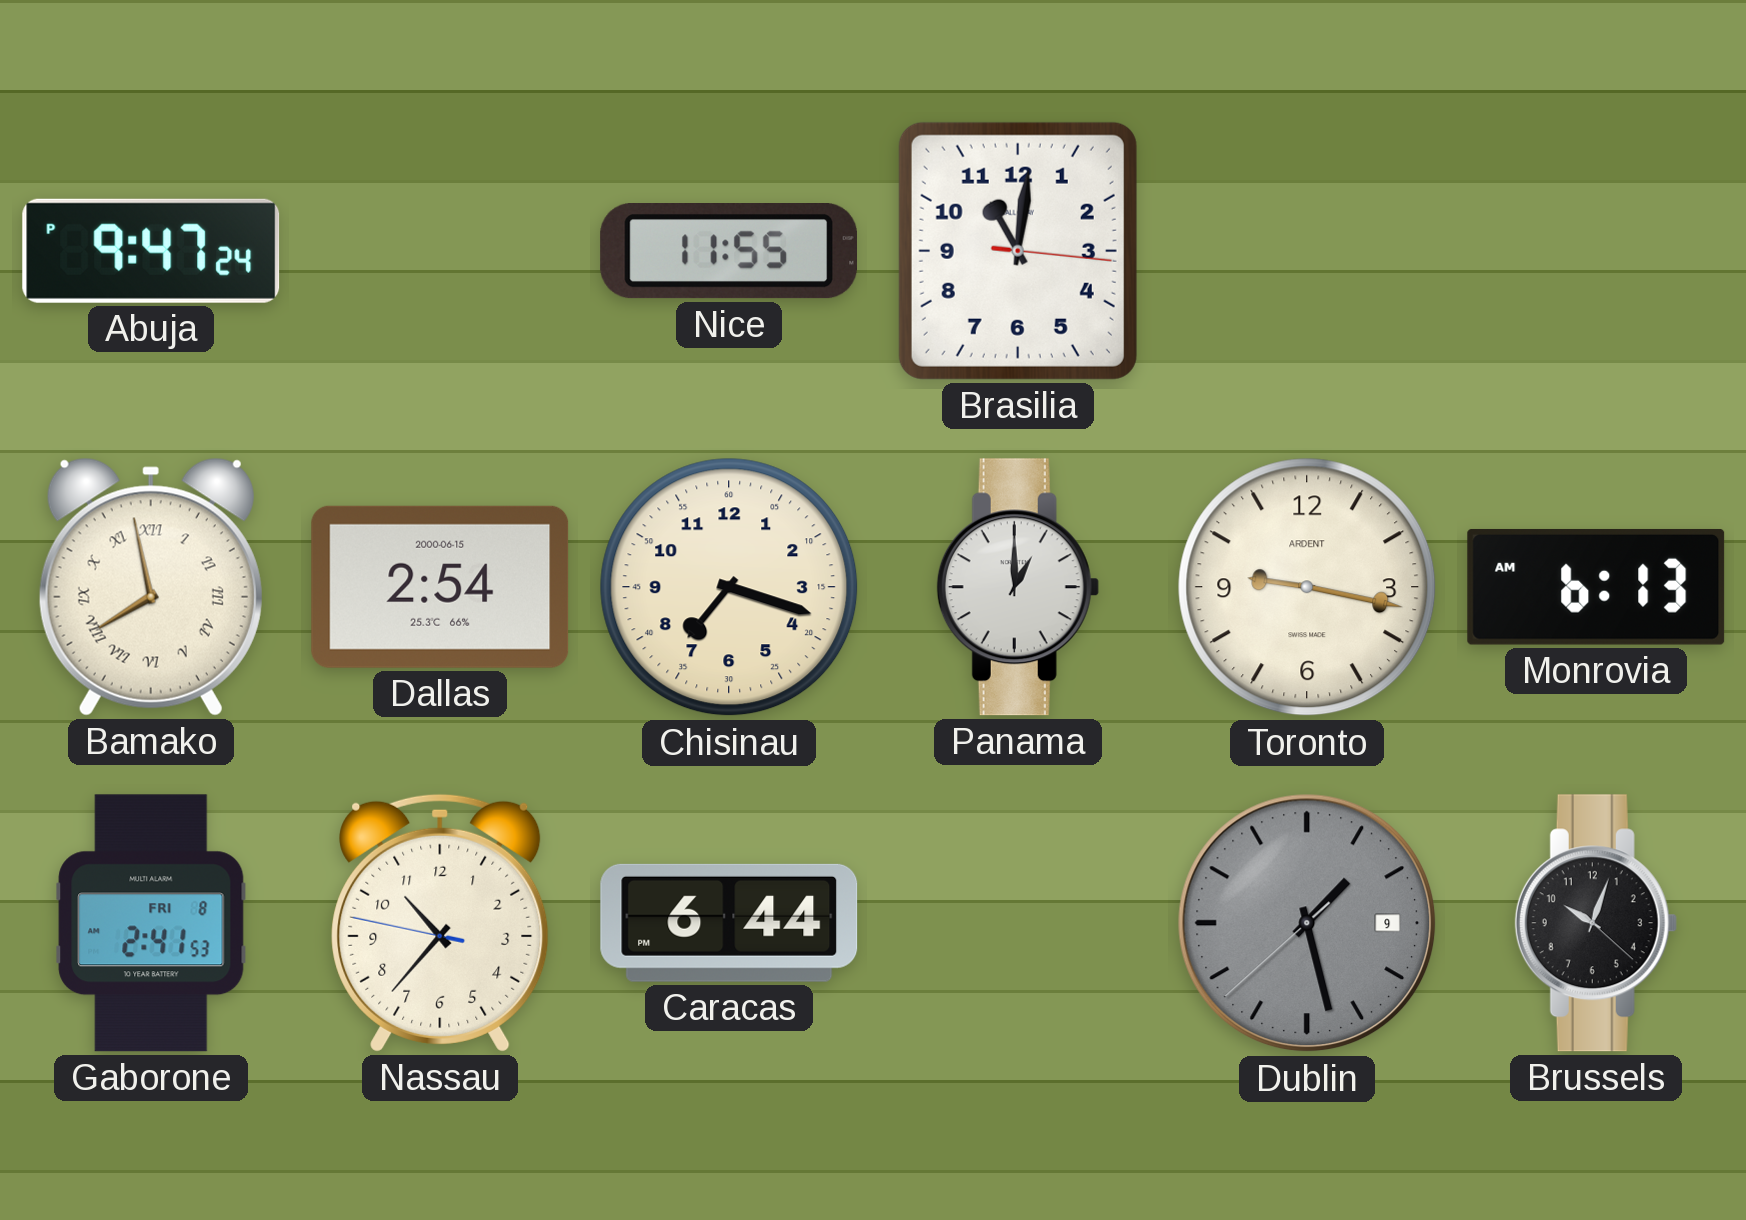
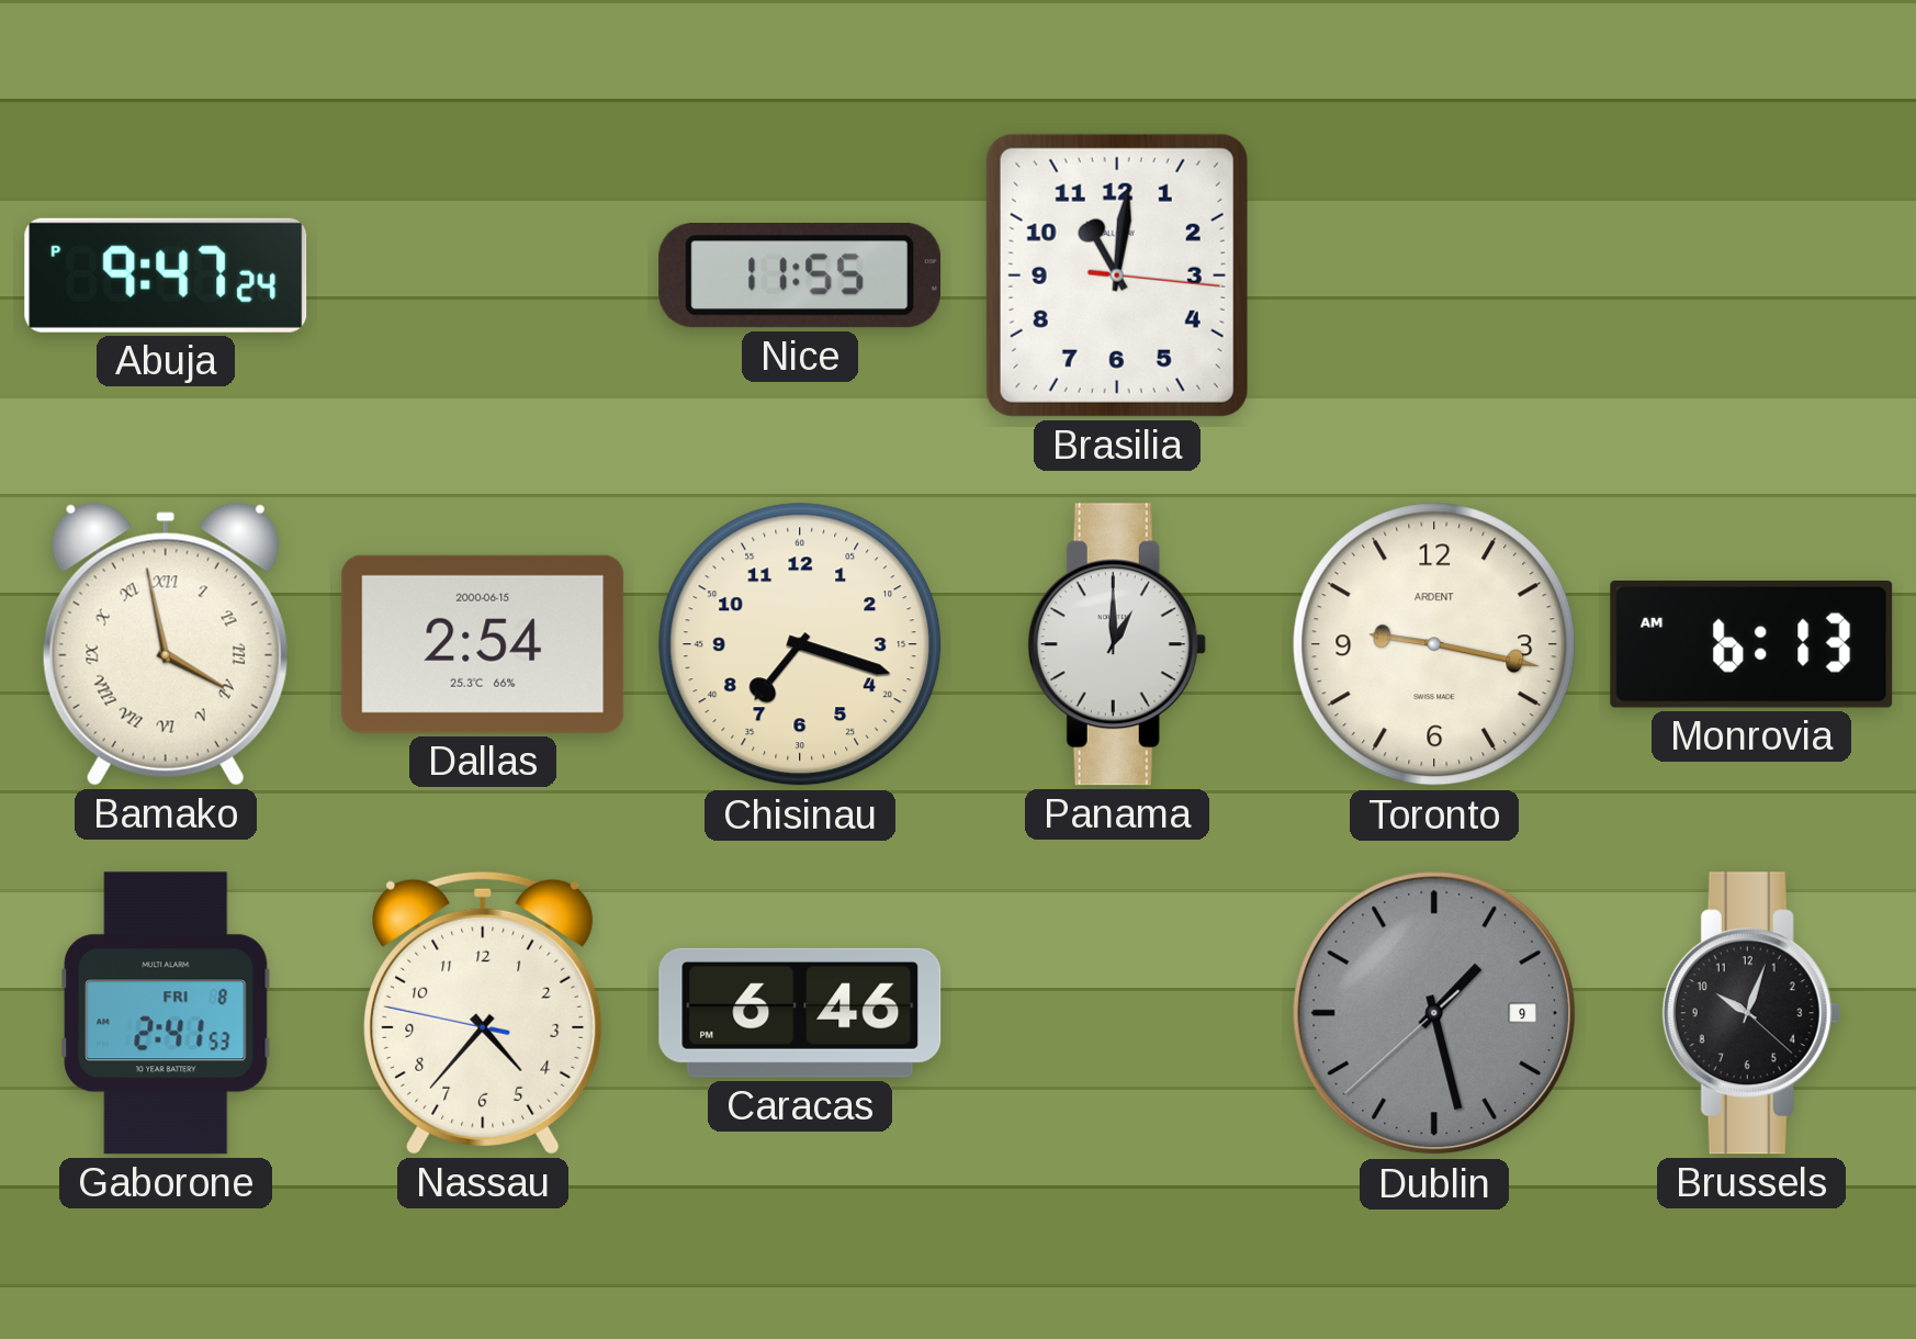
Bamako: 7:58 -> 3:58 (166, 644)
Nassau: 10:36 -> 4:36 (483, 1013)
Caracas: 6:44 -> 6:46 (800, 1013)
